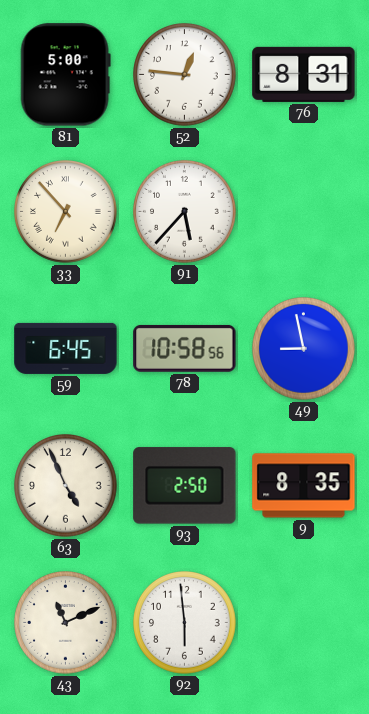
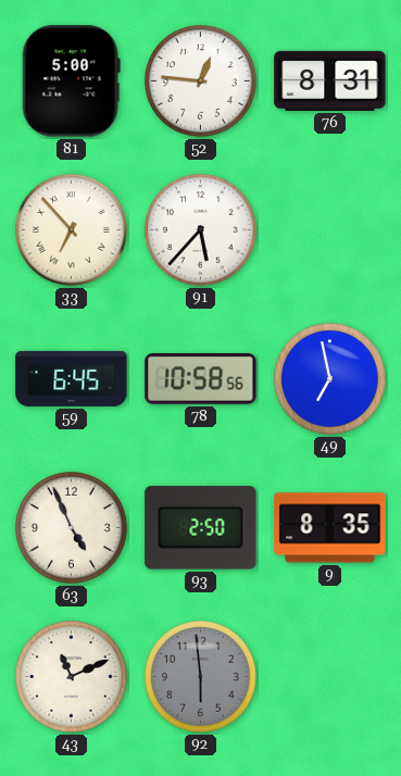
49: 8:58 -> 6:58 (330, 379)
92 dial: white -> grey (201, 677)
